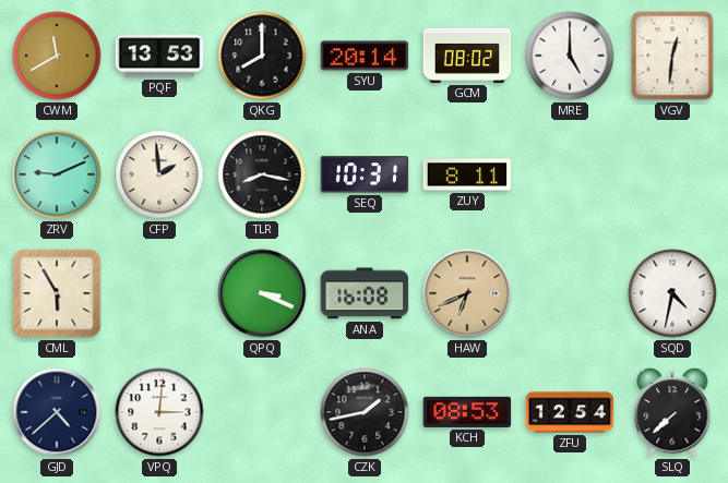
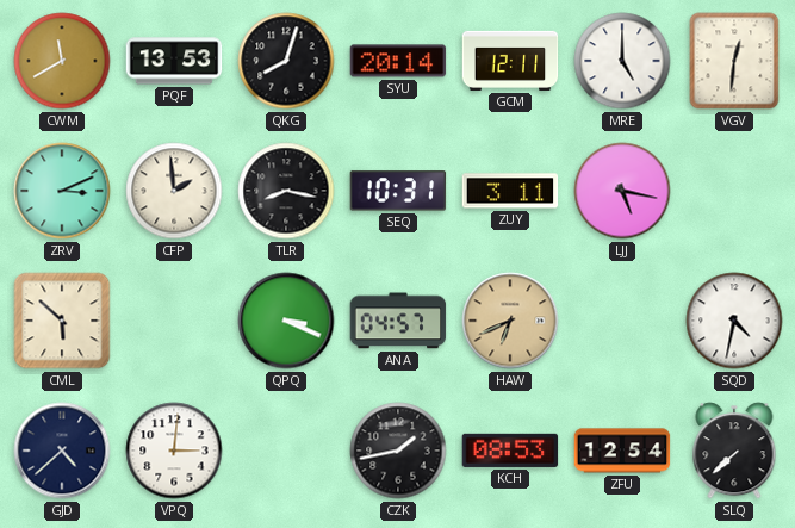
QKG: 8:00 -> 8:03 (286, 61)
GCM: 08:02 -> 12:11 (510, 61)
ZRV: 9:11 -> 3:11 (62, 191)
ZUY: 8:11 -> 3:11 (510, 191)
LJJ: none -> 5:17 (622, 191)
CML: 5:55 -> 5:52 (62, 321)
ANA: 16:08 -> 04:57 (398, 321)
